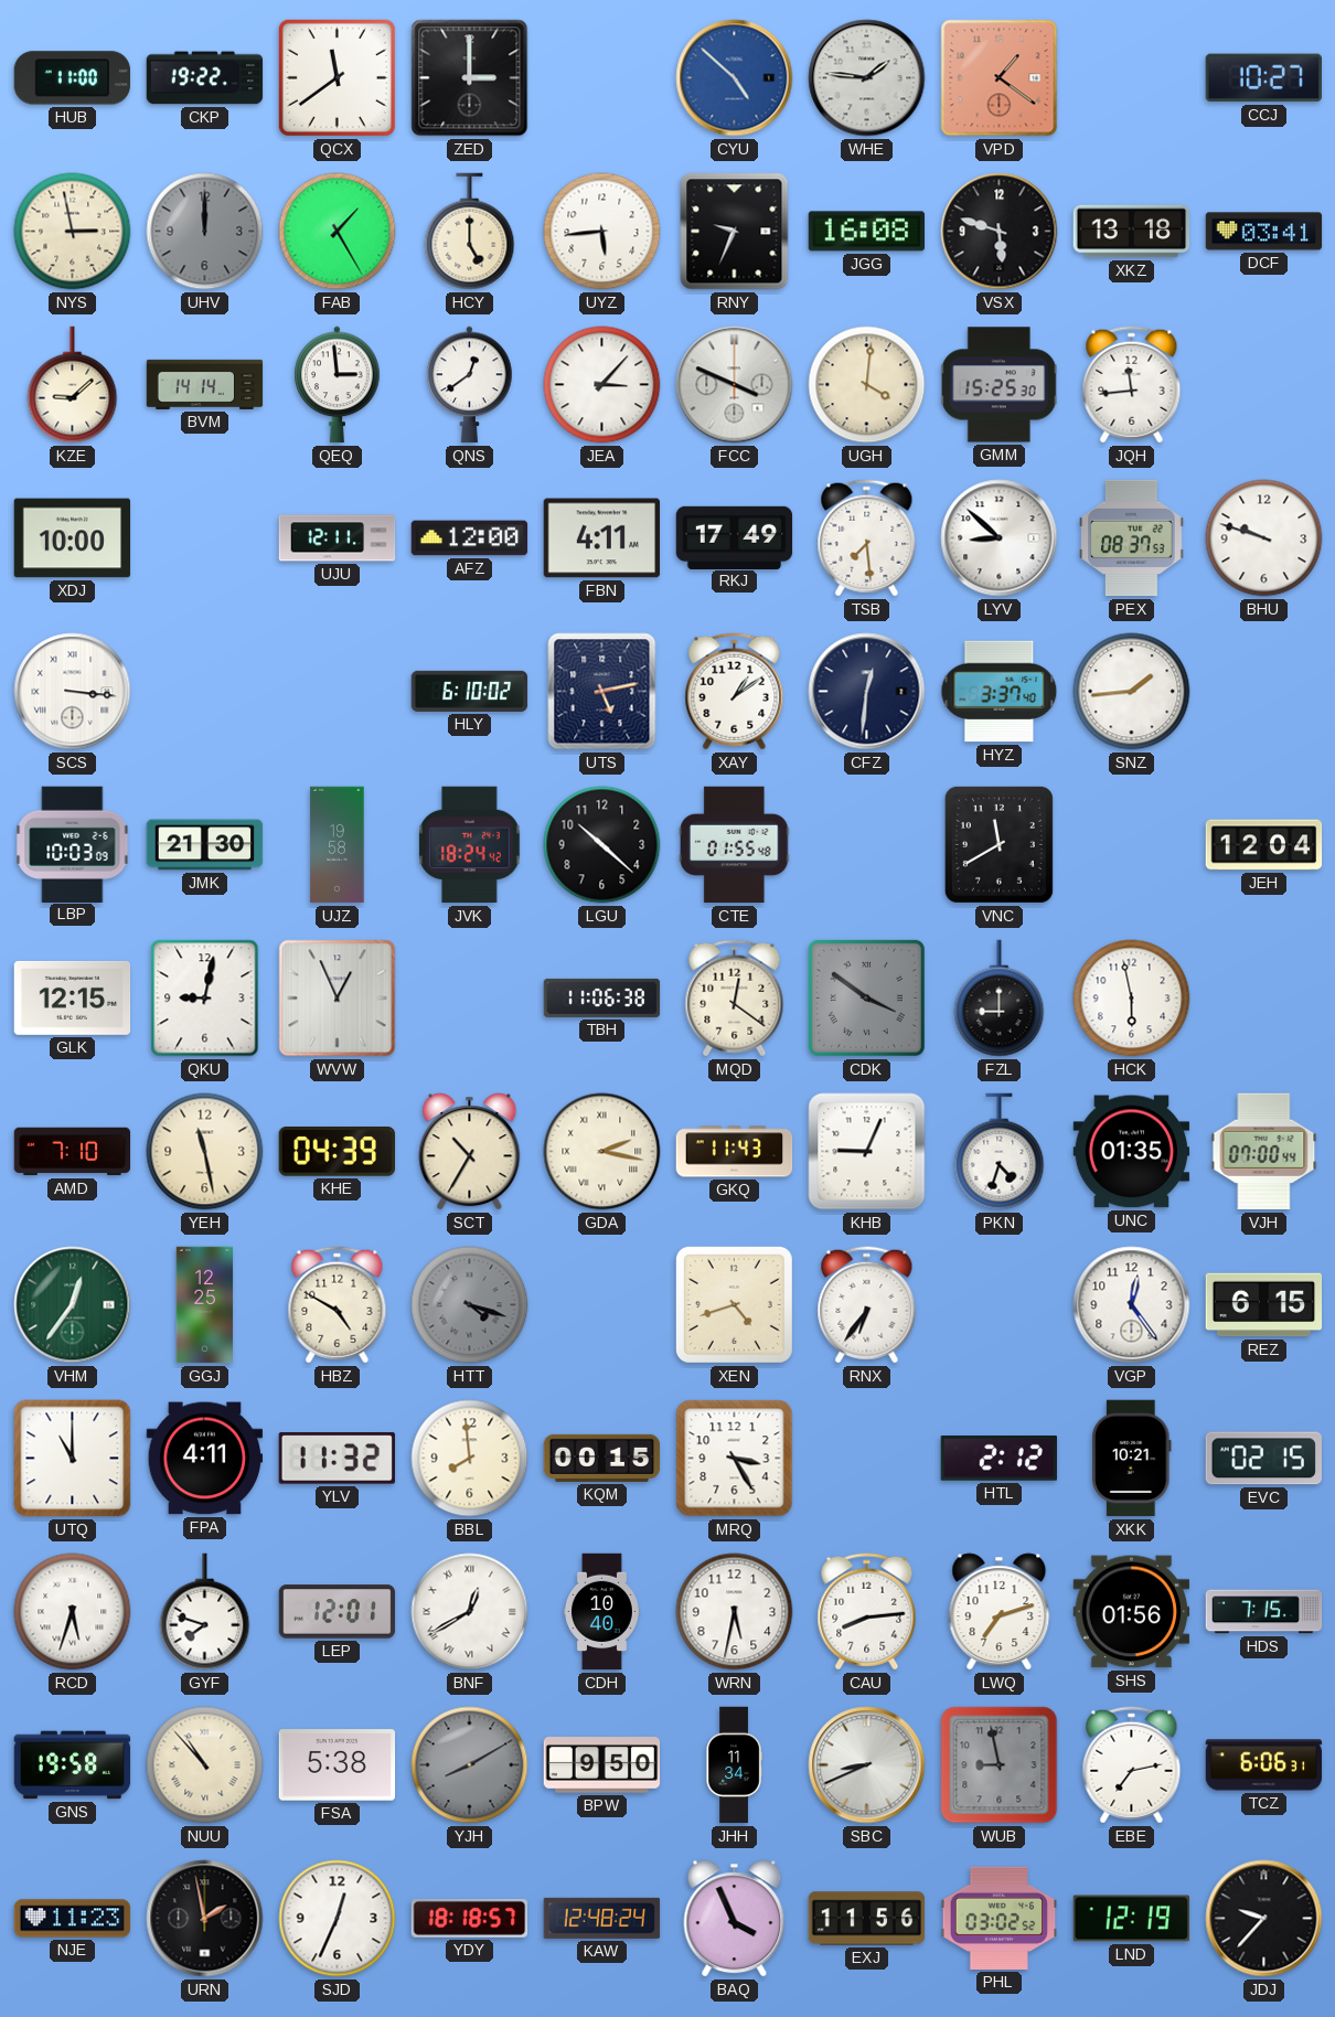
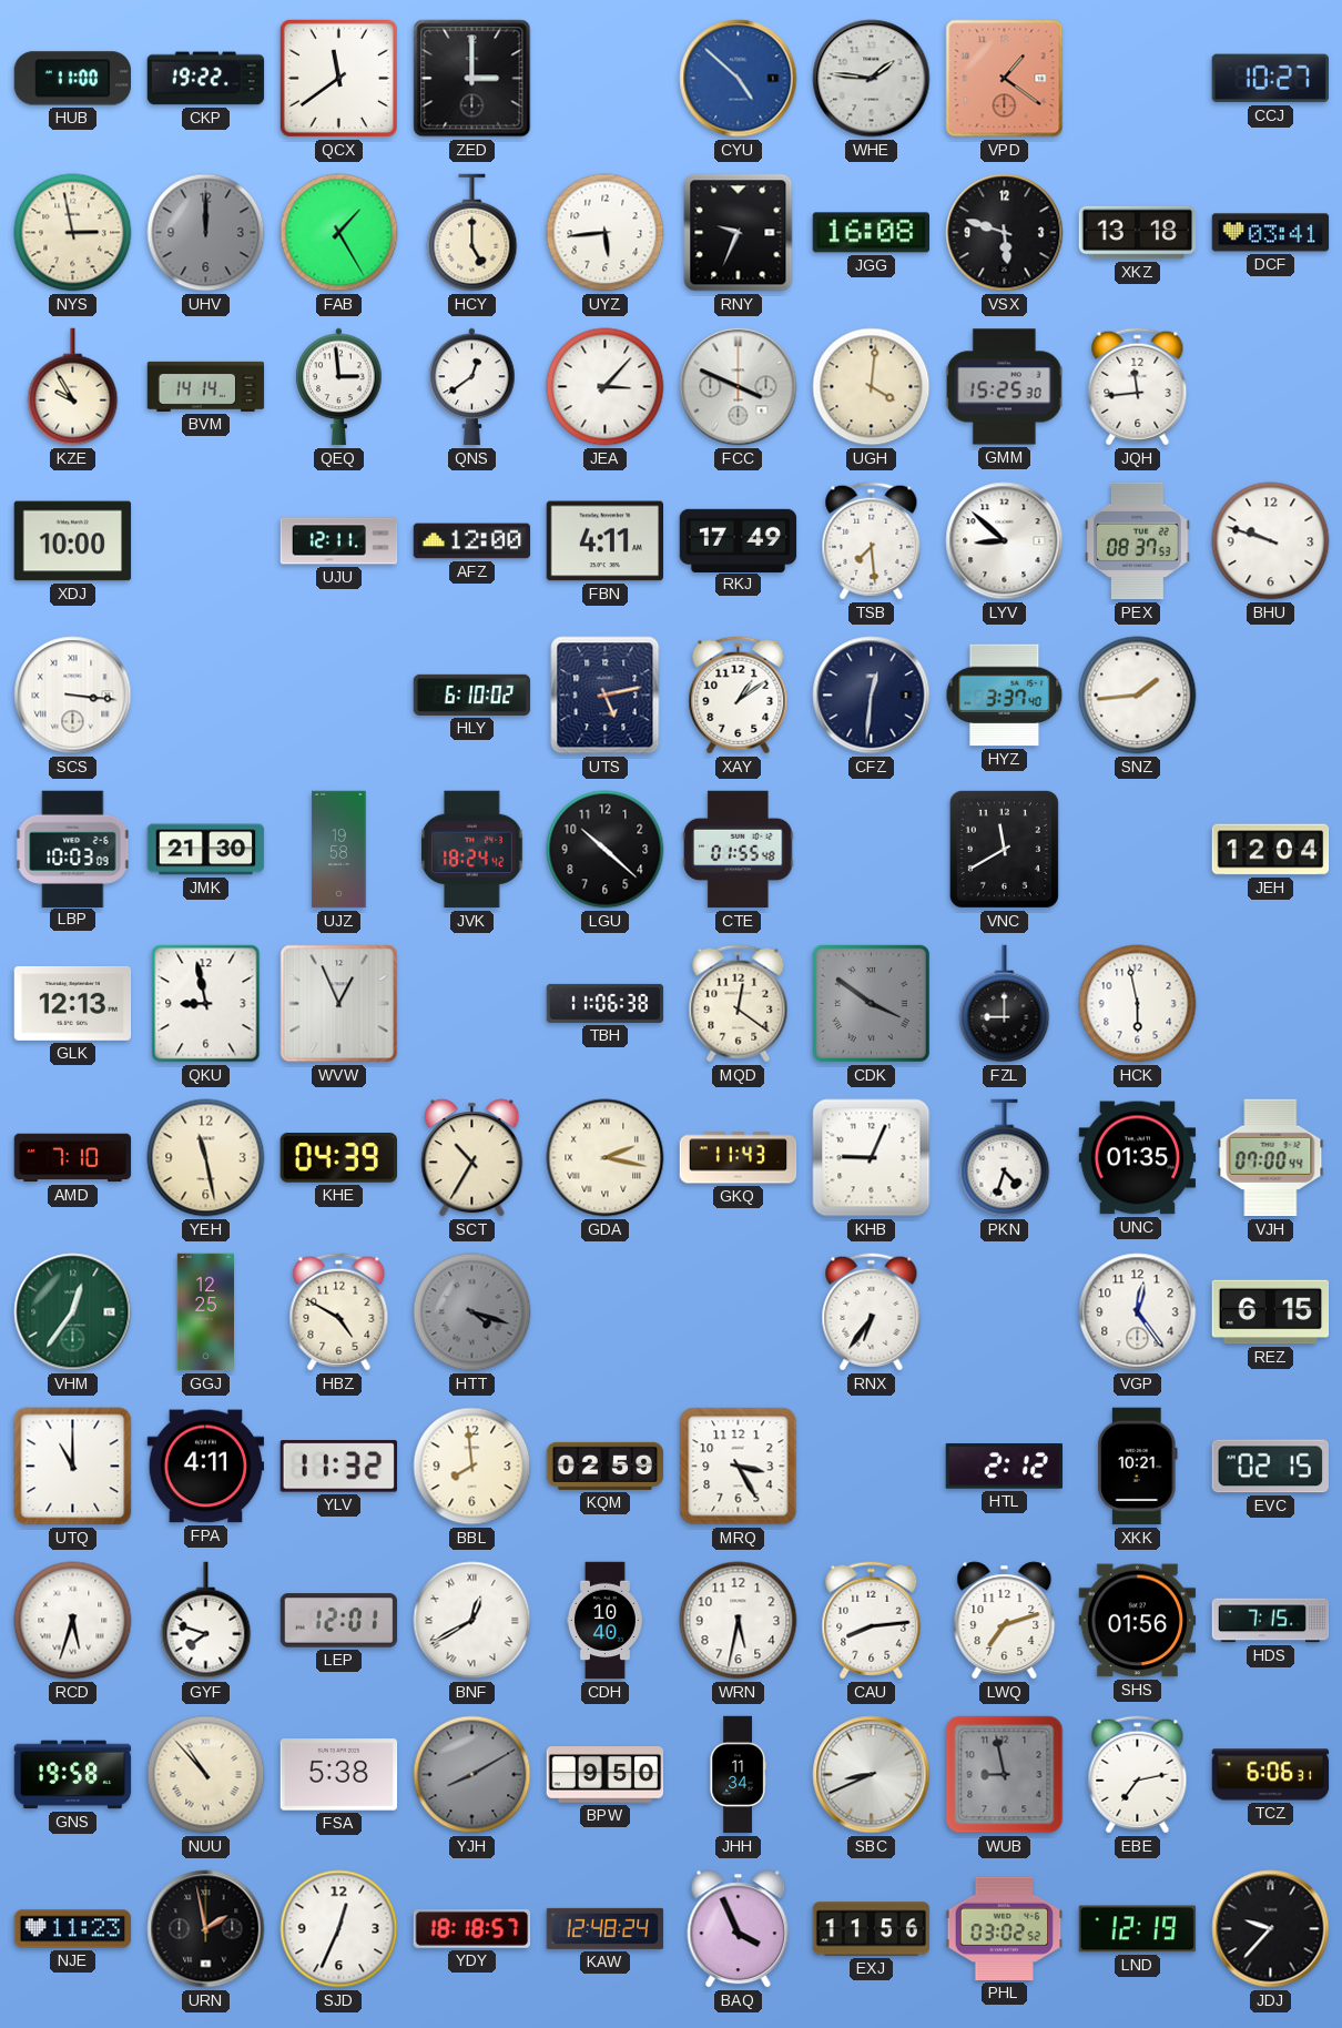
KZE: 9:08 -> 9:55 (73, 387)
GLK: 12:15 -> 12:13 (73, 1003)
QKU: 9:02 -> 8:58 (206, 1004)
XEN: 4:42 -> none (734, 1304)
KQM: 00:15 -> 02:59 (606, 1466)
